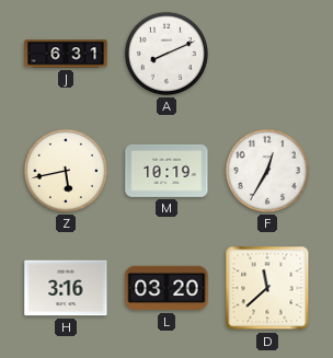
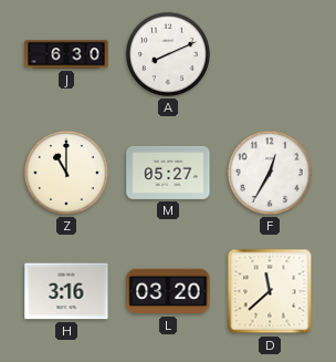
J: 6:31 -> 6:30 (66, 54)
Z: 5:43 -> 11:00 (66, 173)
M: 10:19 -> 05:27 (168, 173)
